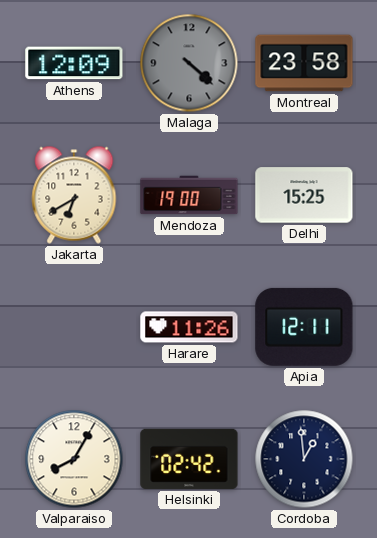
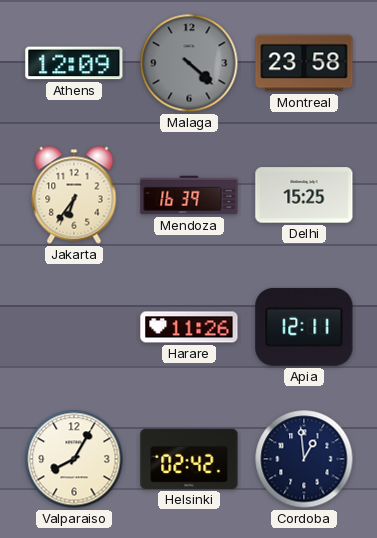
Jakarta: 6:40 -> 6:36 (74, 195)
Mendoza: 19:00 -> 16:39 (189, 195)
